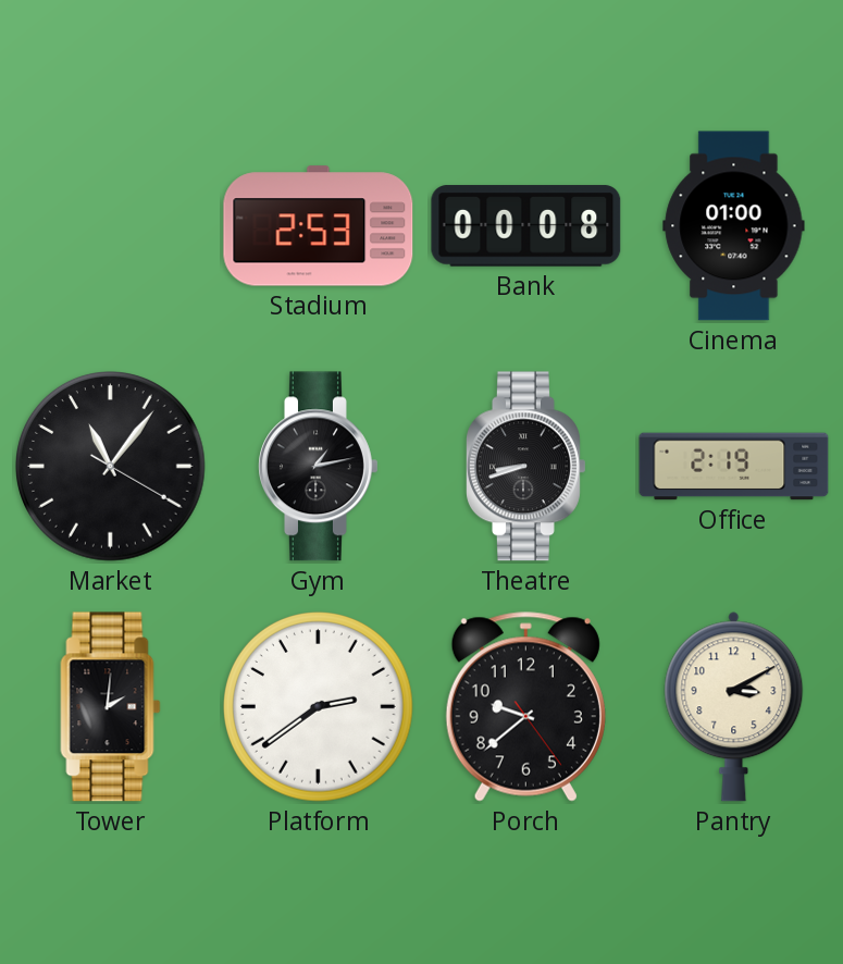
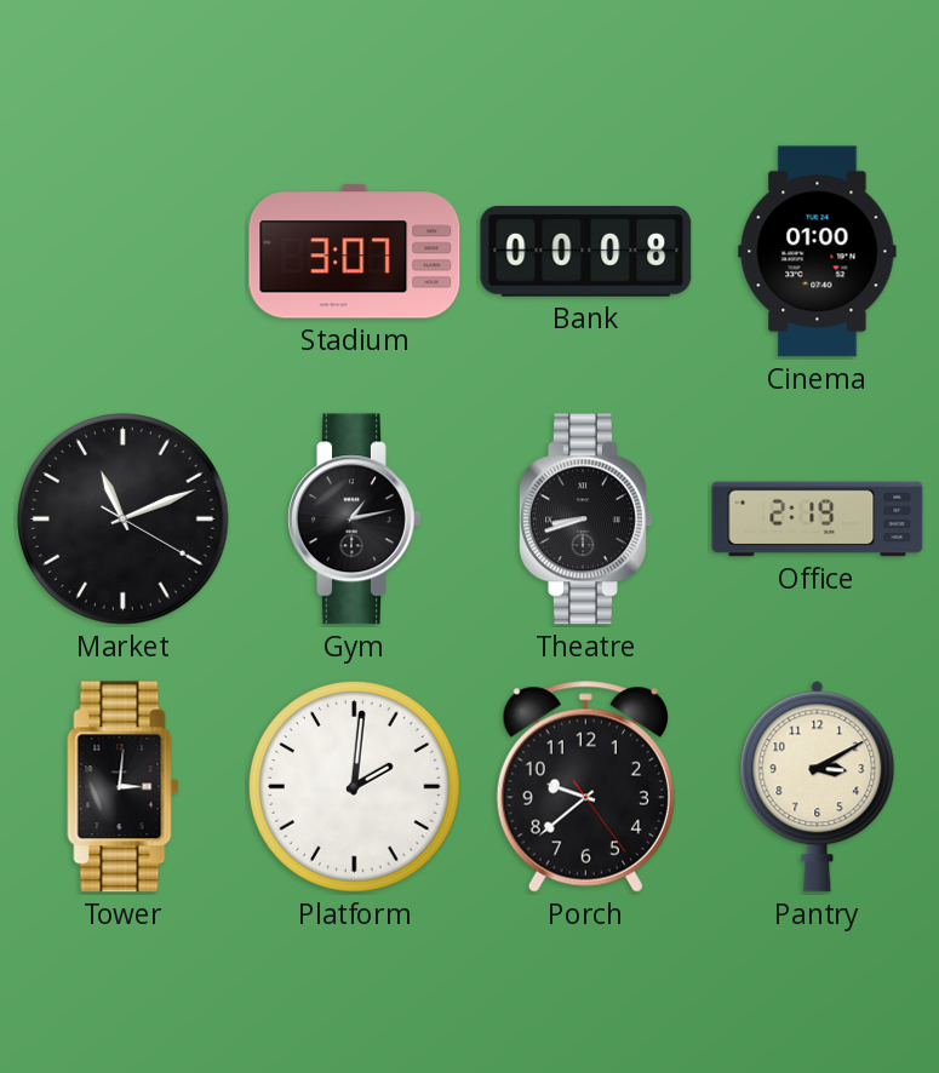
Stadium: 2:53 -> 3:07 (355, 252)
Market: 11:06 -> 11:11 (124, 520)
Tower: 2:01 -> 3:01 (124, 787)
Platform: 2:39 -> 2:01 (355, 787)
